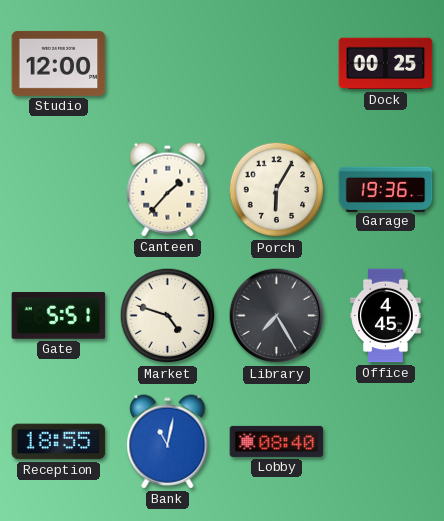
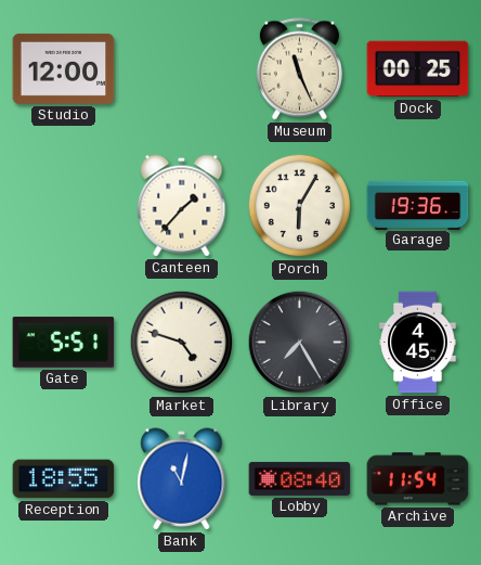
Museum: none -> 11:26 (299, 69)
Archive: none -> 11:54 (418, 479)
